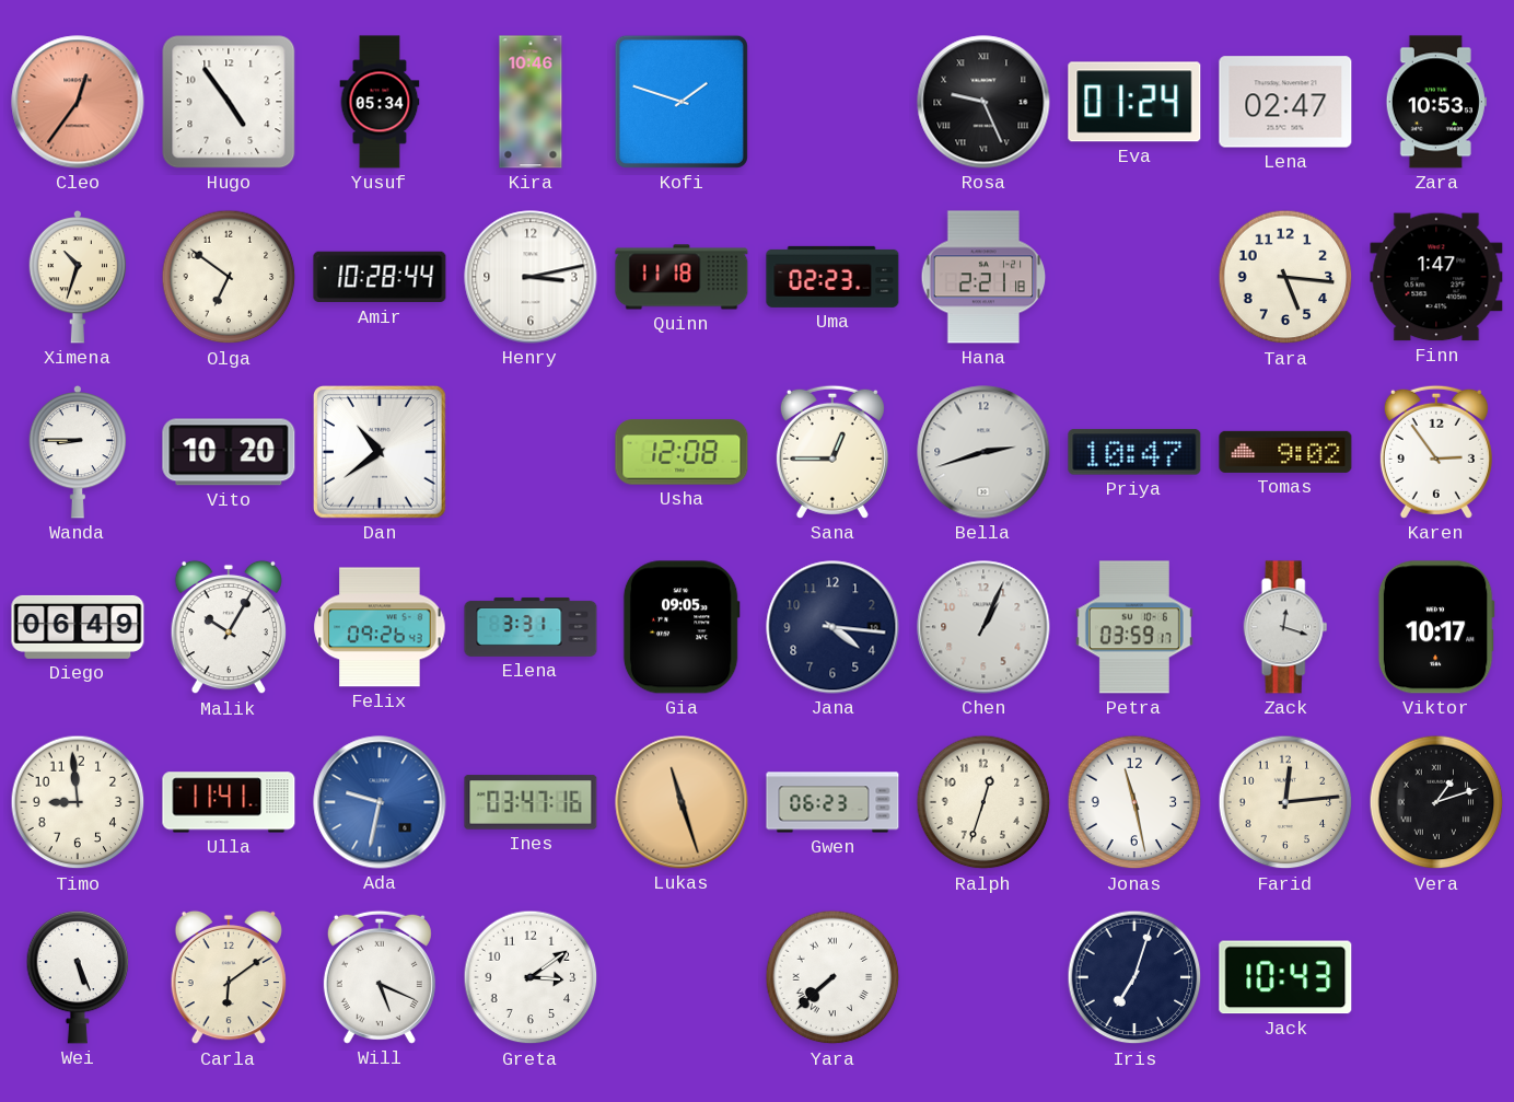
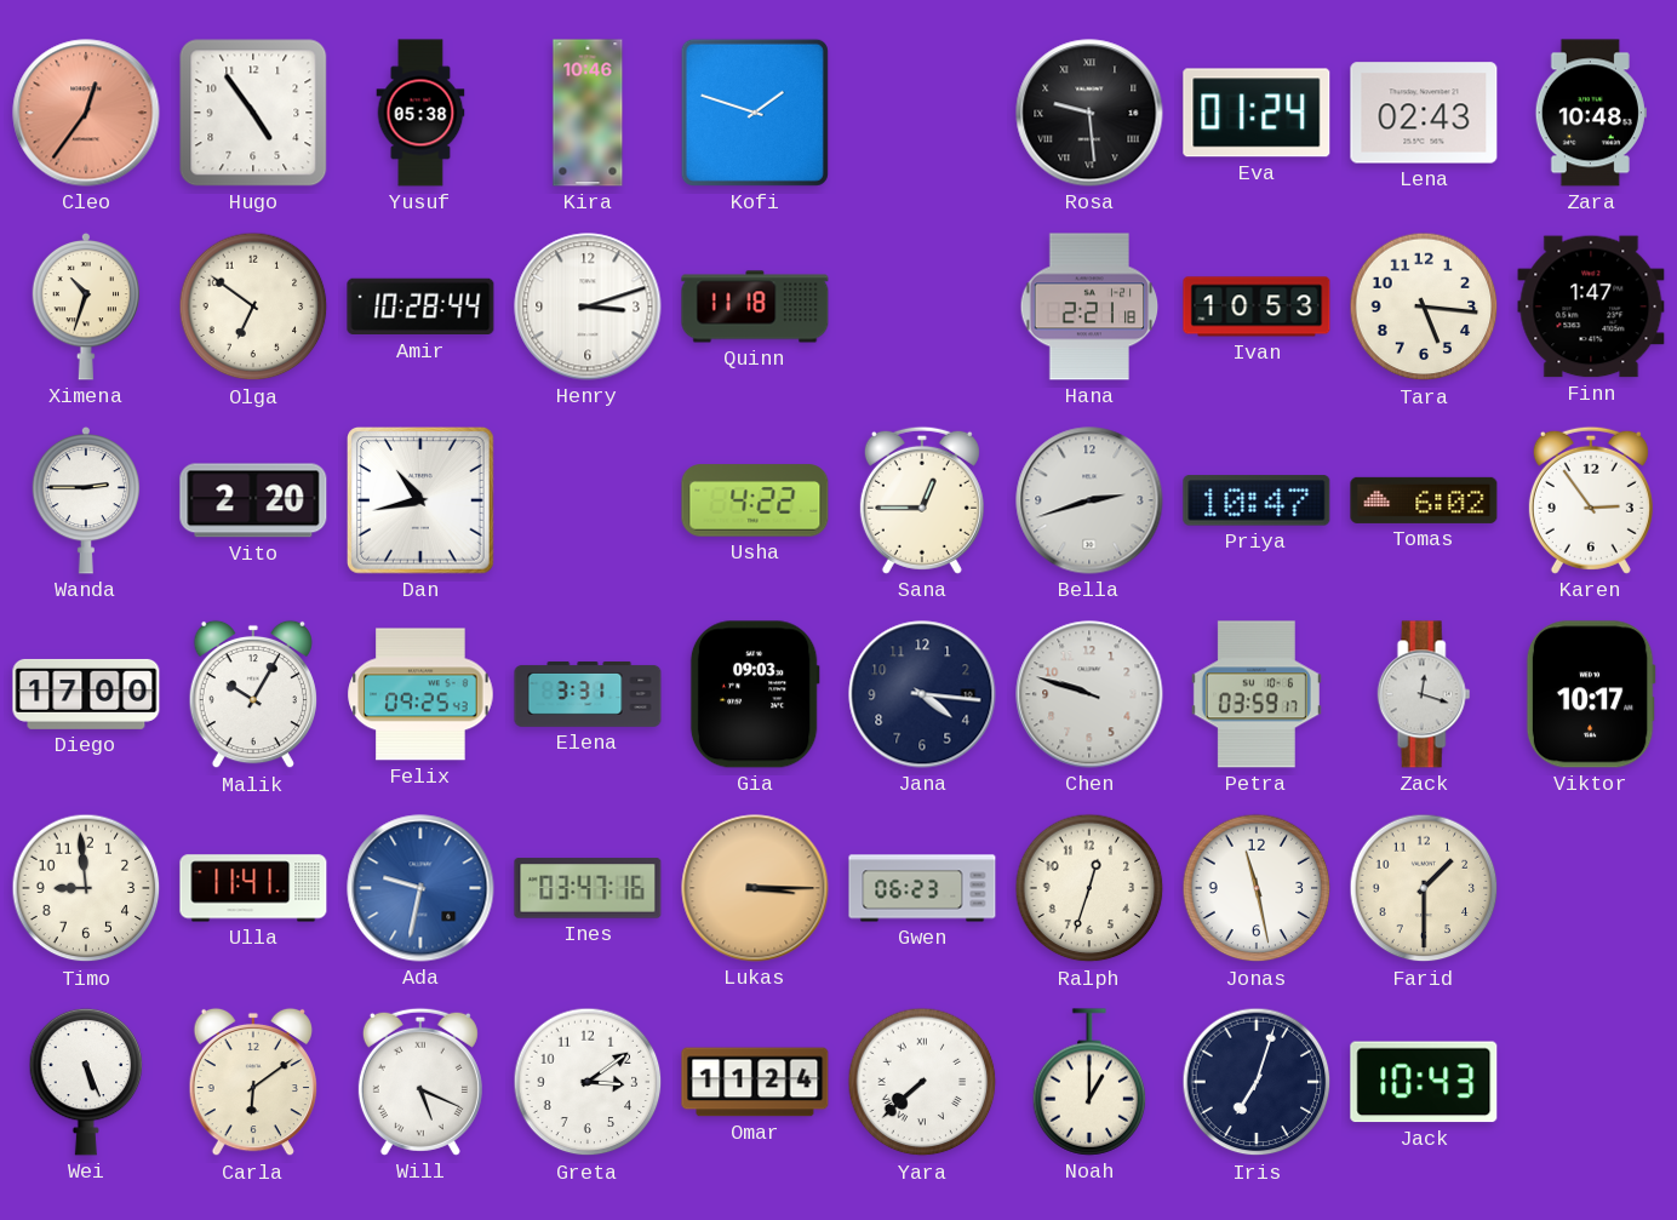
Yusuf: 05:34 -> 05:38 (420, 113)
Rosa: 9:26 -> 9:29 (1089, 113)
Lena: 02:47 -> 02:43 (1424, 113)
Zara: 10:53 -> 10:48 (1591, 113)
Henry: 3:13 -> 3:12 (588, 307)
Uma: 02:23 -> none (832, 277)
Ivan: none -> 10:53 (1257, 307)
Wanda: 8:45 -> 2:45 (86, 500)
Vito: 10:20 -> 2:20 (253, 500)
Dan: 10:39 -> 10:43 (422, 502)
Usha: 12:08 -> 4:22 (755, 500)
Tomas: 9:02 -> 6:02 (1424, 500)
Diego: 06:49 -> 17:00 (86, 694)
Felix: 09:26 -> 09:25 (420, 694)
Gia: 09:05 -> 09:03 (755, 694)
Chen: 1:04 -> 9:48 (1089, 694)
Lukas: 11:27 -> 3:15 (755, 888)
Farid: 12:14 -> 1:30 (1424, 888)
Vera: 1:12 -> none (1436, 802)
Omar: none -> 11:24 (755, 1082)
Noah: none -> 1:00 (1089, 1082)
